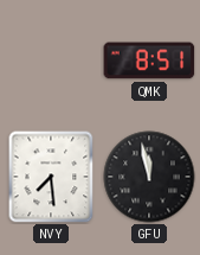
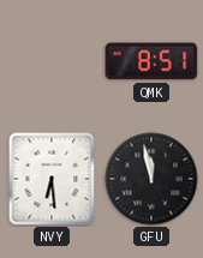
NVY: 7:29 -> 6:29 (52, 179)
